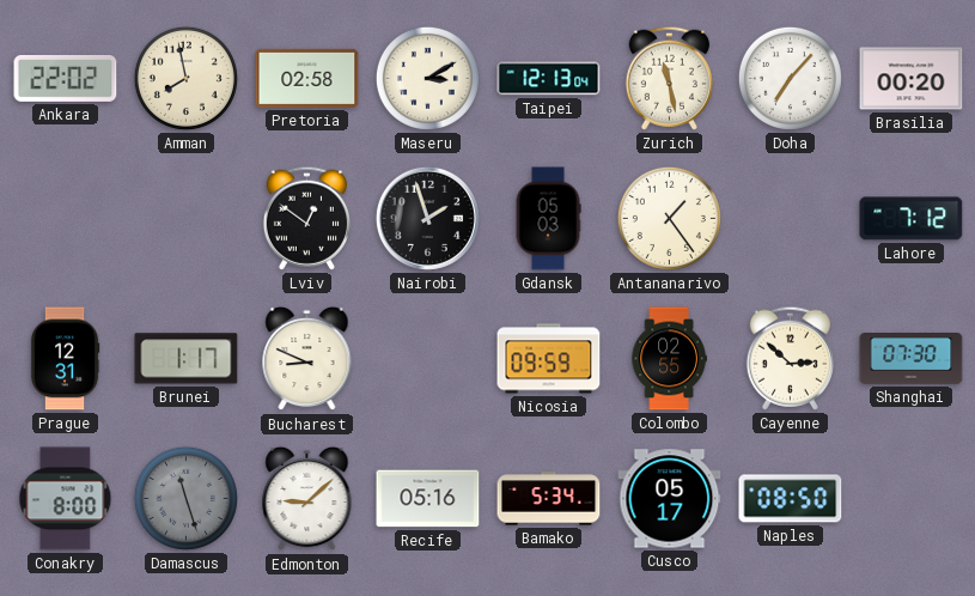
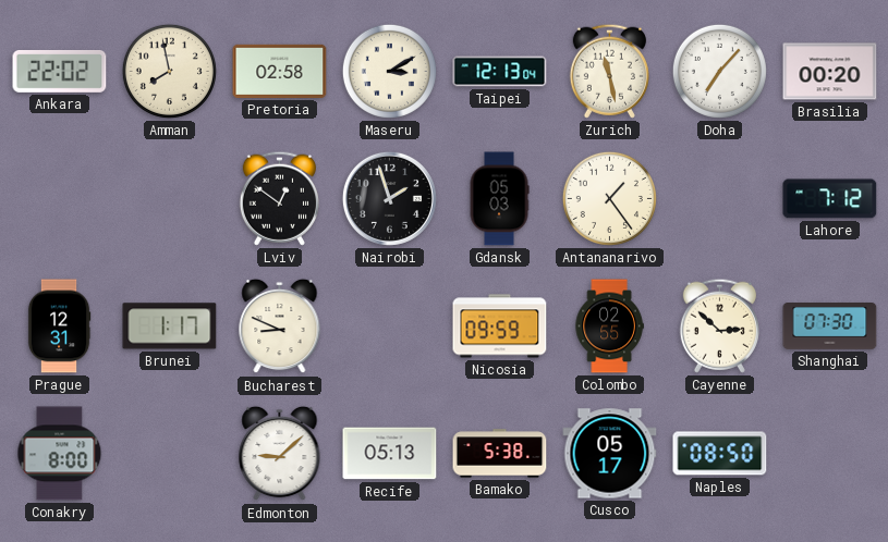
Damascus: 11:27 -> none (185, 498)
Recife: 05:16 -> 05:13 (390, 454)
Bamako: 5:34 -> 5:38 (500, 454)
